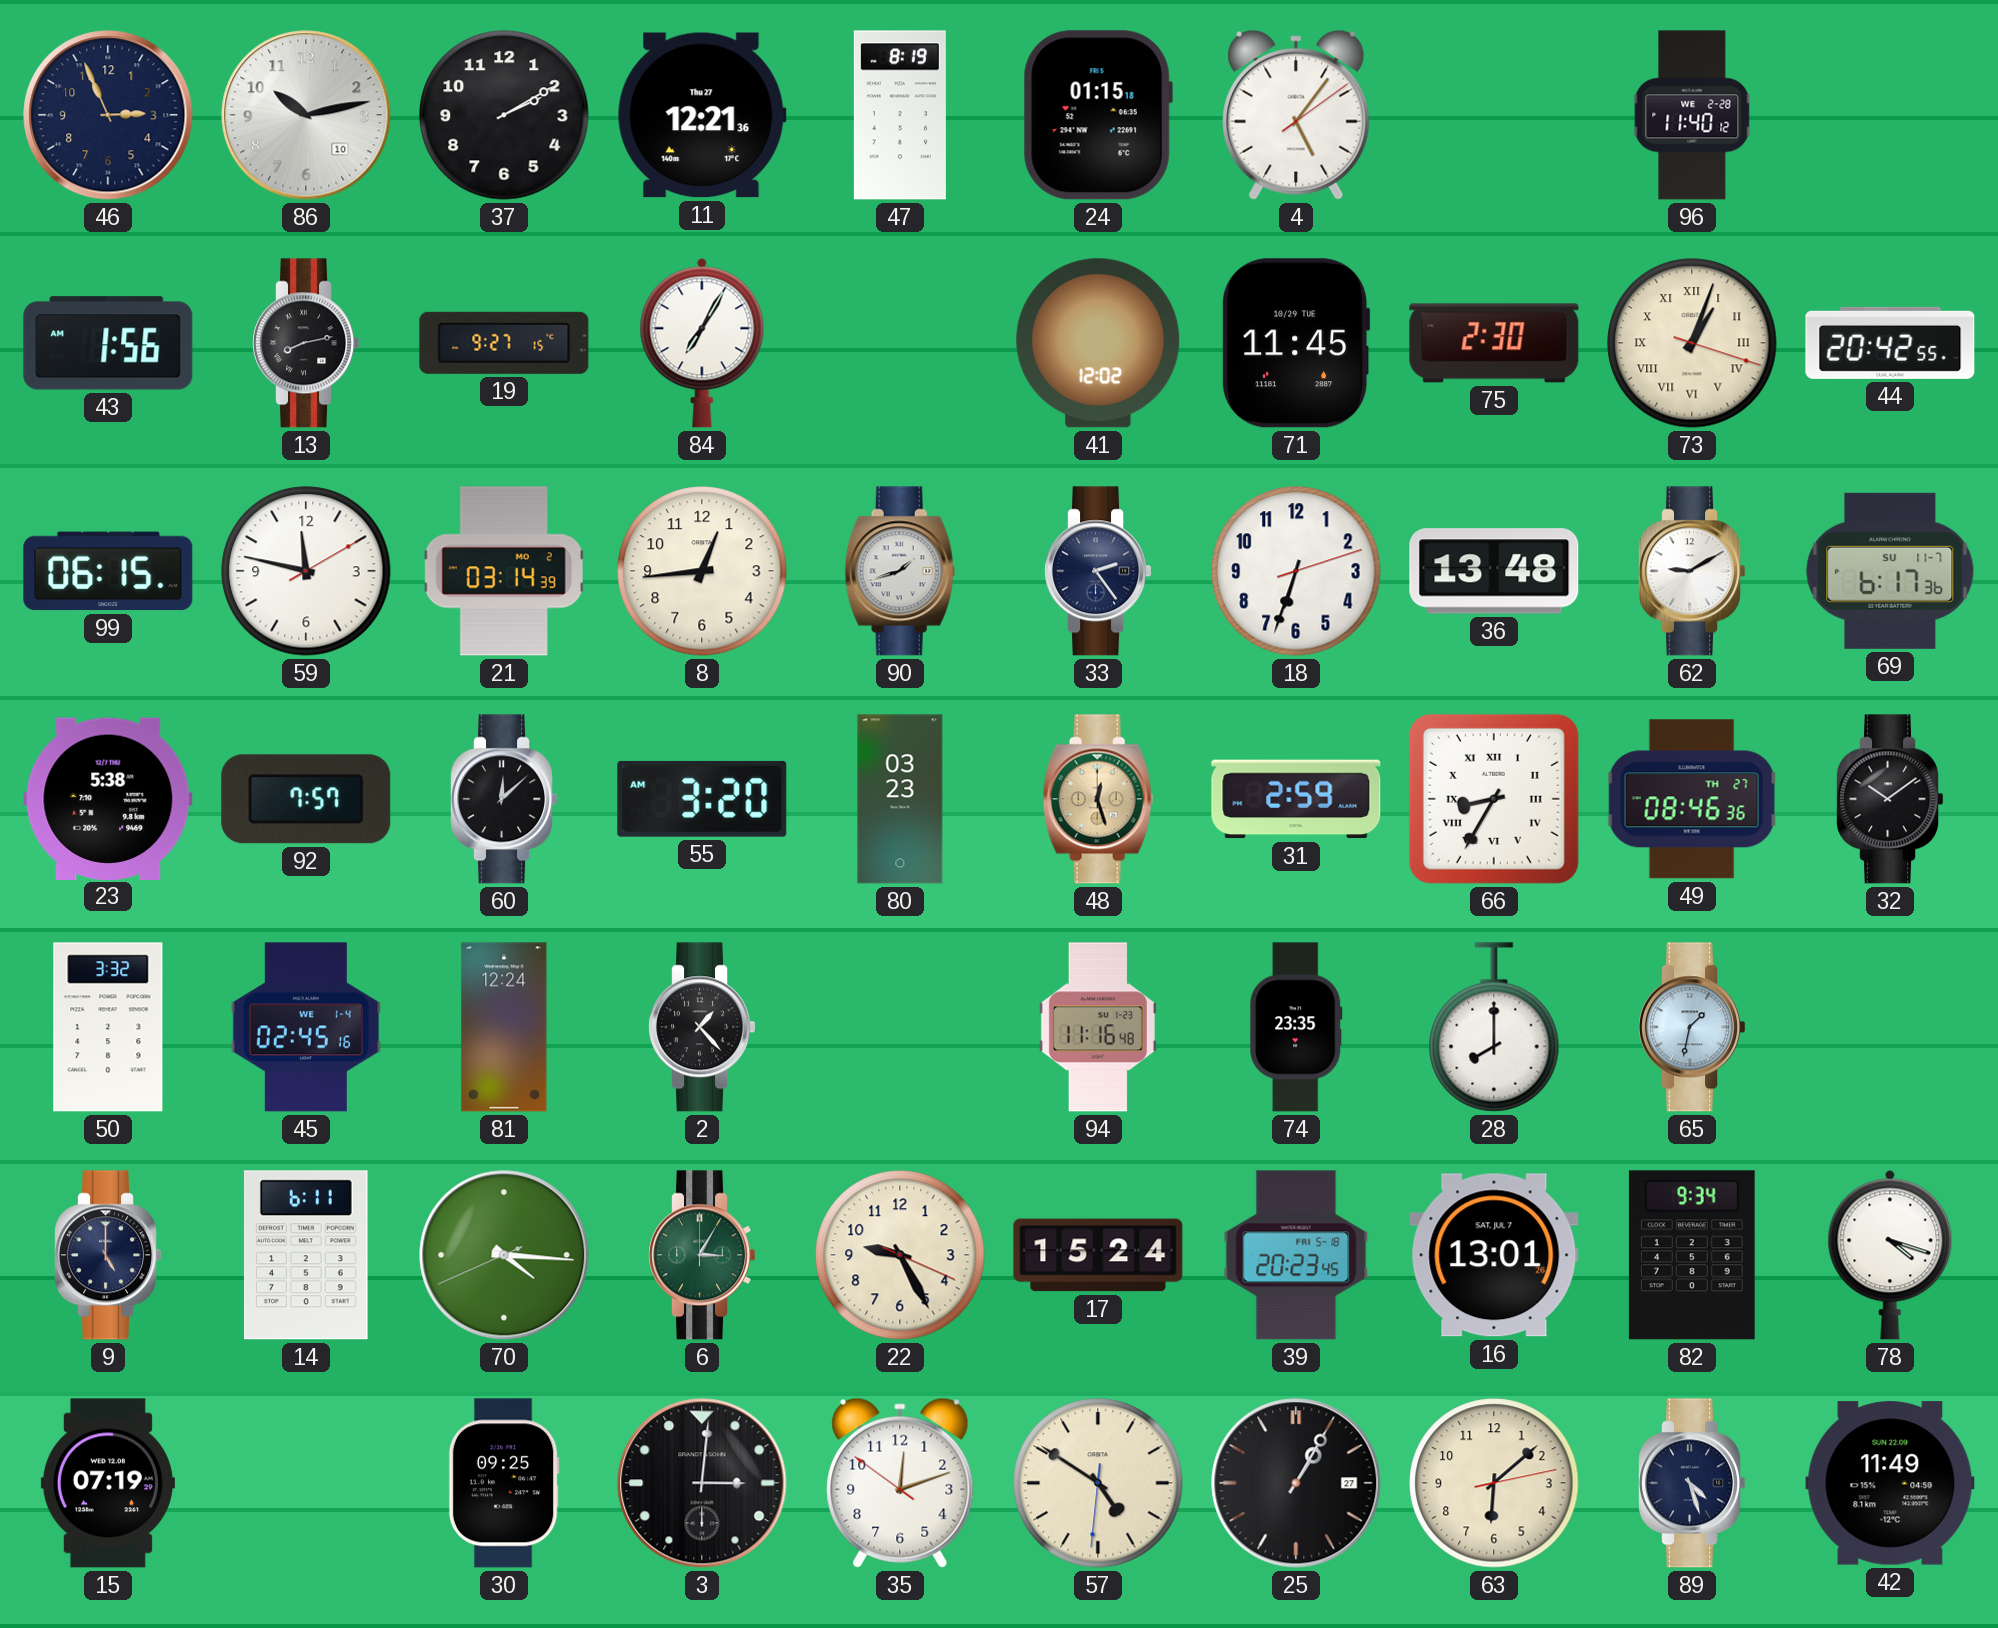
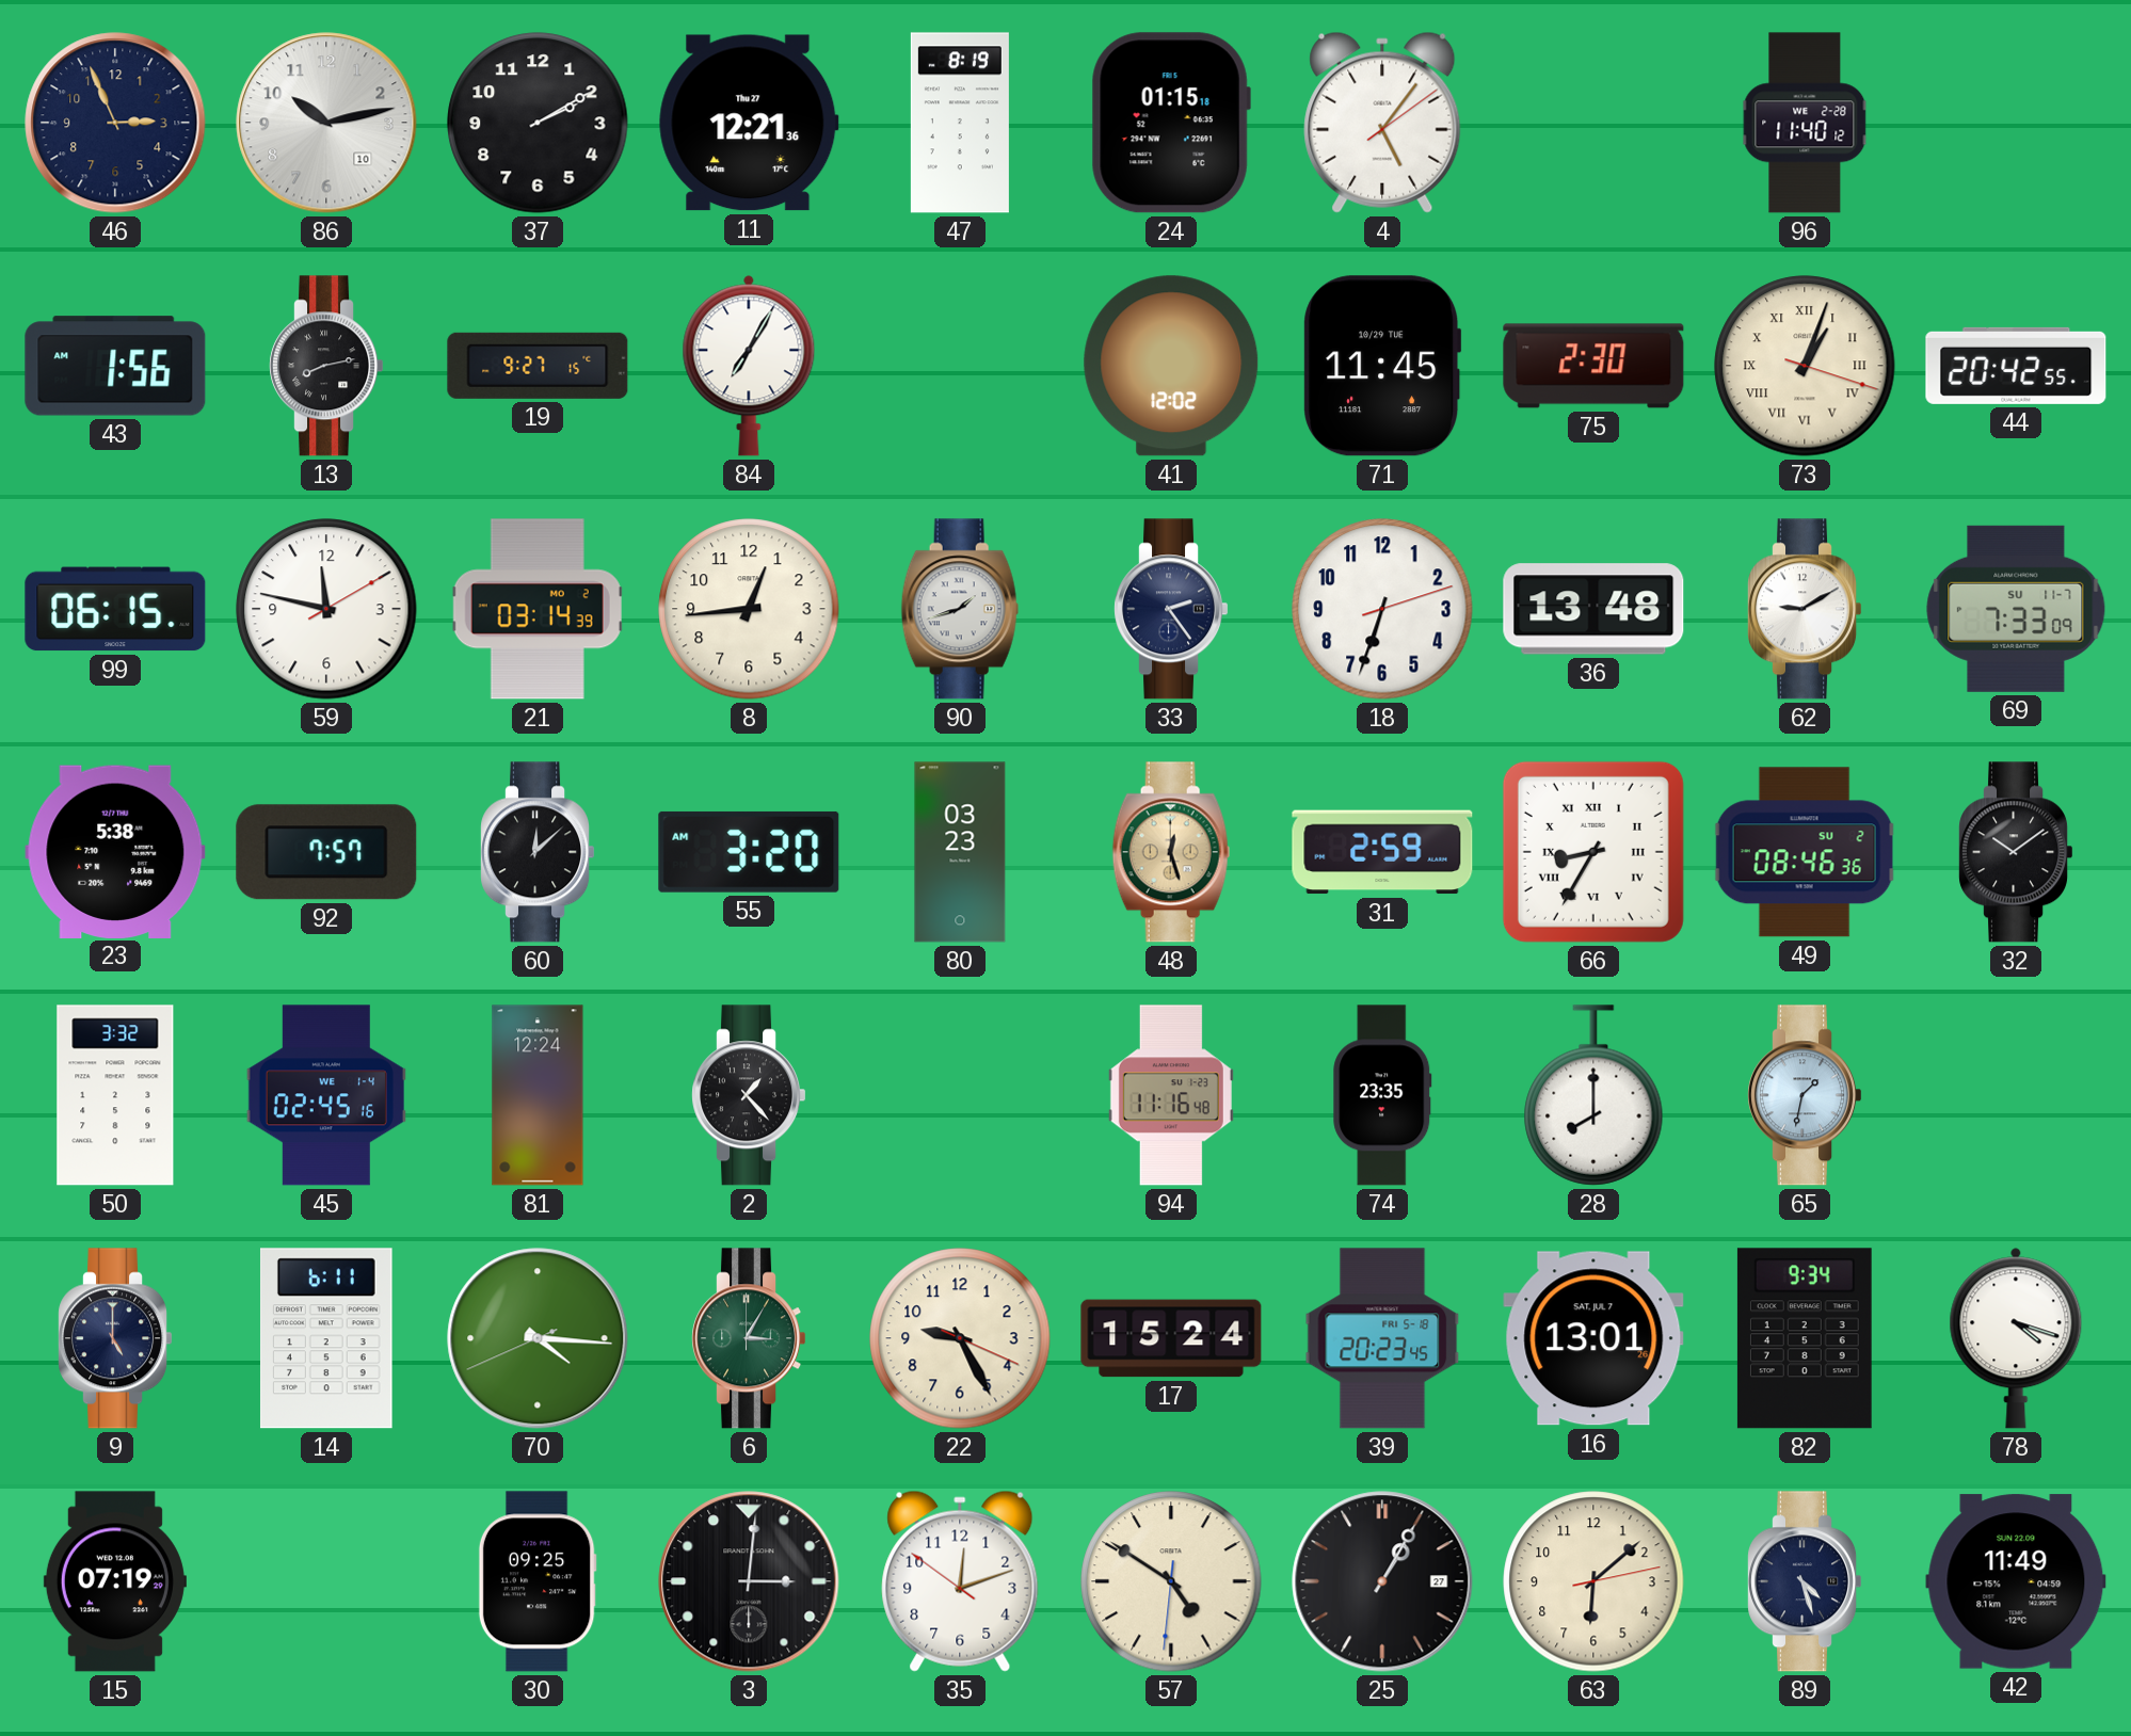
69: 6:17 -> 7:33 (2016, 609)
49 date: TH 27 -> SU 2 (1805, 852)
